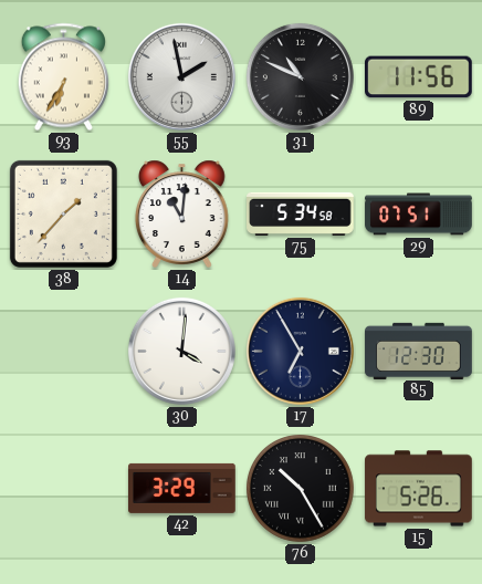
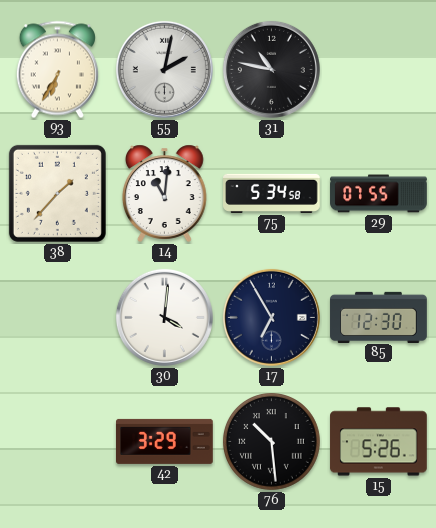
55: 1:58 -> 2:02 (164, 69)
31: 10:49 -> 10:47 (271, 69)
89: 11:56 -> none (419, 77)
29: 07:51 -> 07:55 (379, 194)
76: 10:25 -> 10:29 (272, 442)
